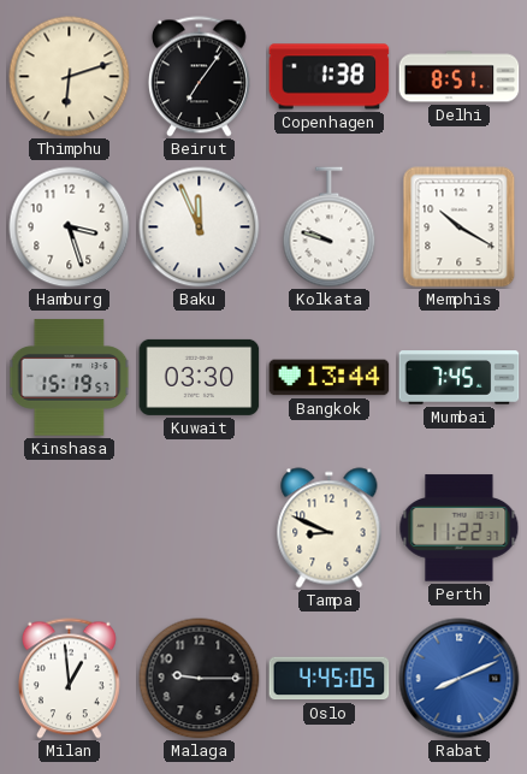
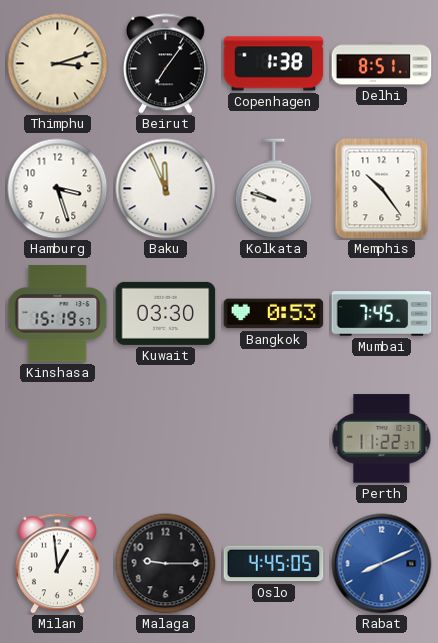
Thimphu: 6:12 -> 3:12 (58, 64)
Memphis: 10:20 -> 10:24 (382, 189)
Bangkok: 13:44 -> 0:53 (274, 314)
Tampa: 8:49 -> none (330, 528)
